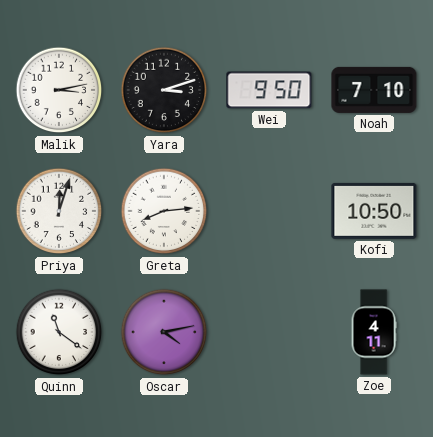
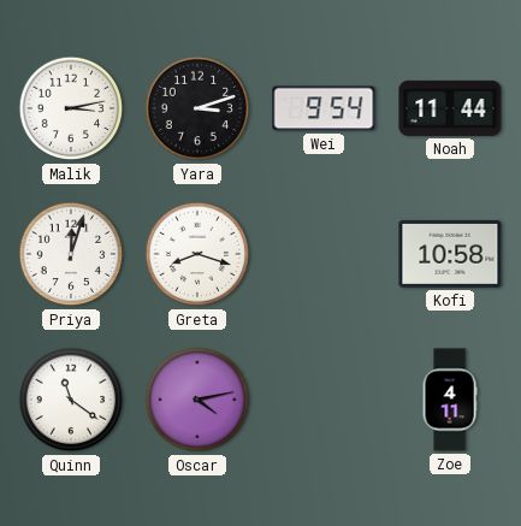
Wei: 9:50 -> 9:54 (324, 108)
Noah: 7:10 -> 11:44 (450, 108)
Greta: 8:14 -> 8:18 (197, 254)
Kofi: 10:50 -> 10:58 (450, 254)
